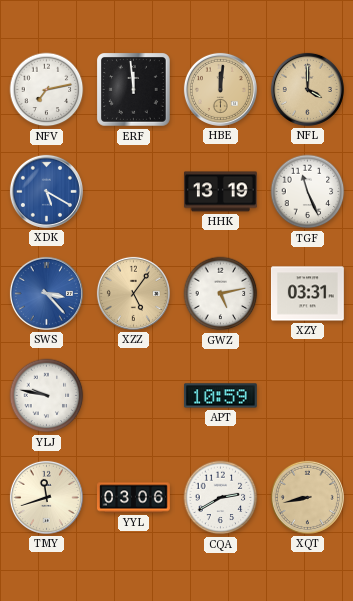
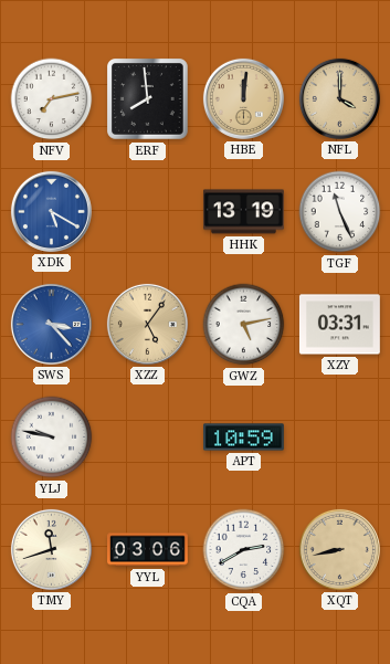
ERF: 11:59 -> 7:59 (148, 99)
